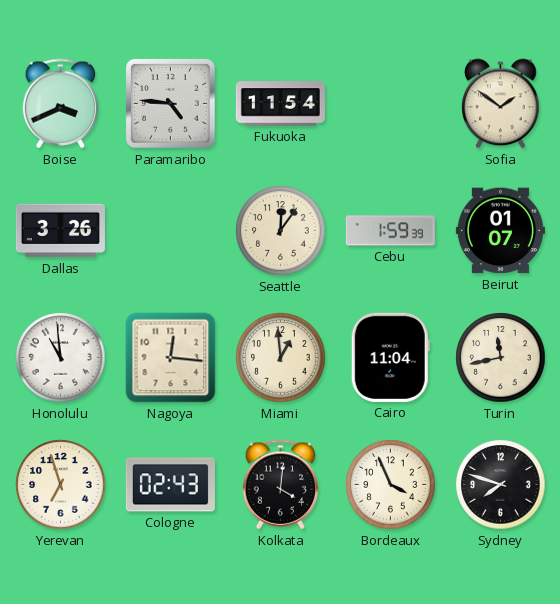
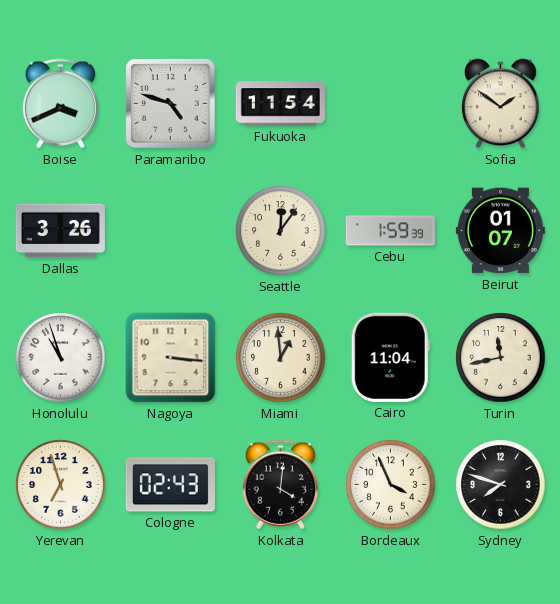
Paramaribo: 4:46 -> 4:48 (171, 104)
Honolulu: 10:59 -> 10:57 (61, 358)
Nagoya: 12:16 -> 3:16 (171, 358)
